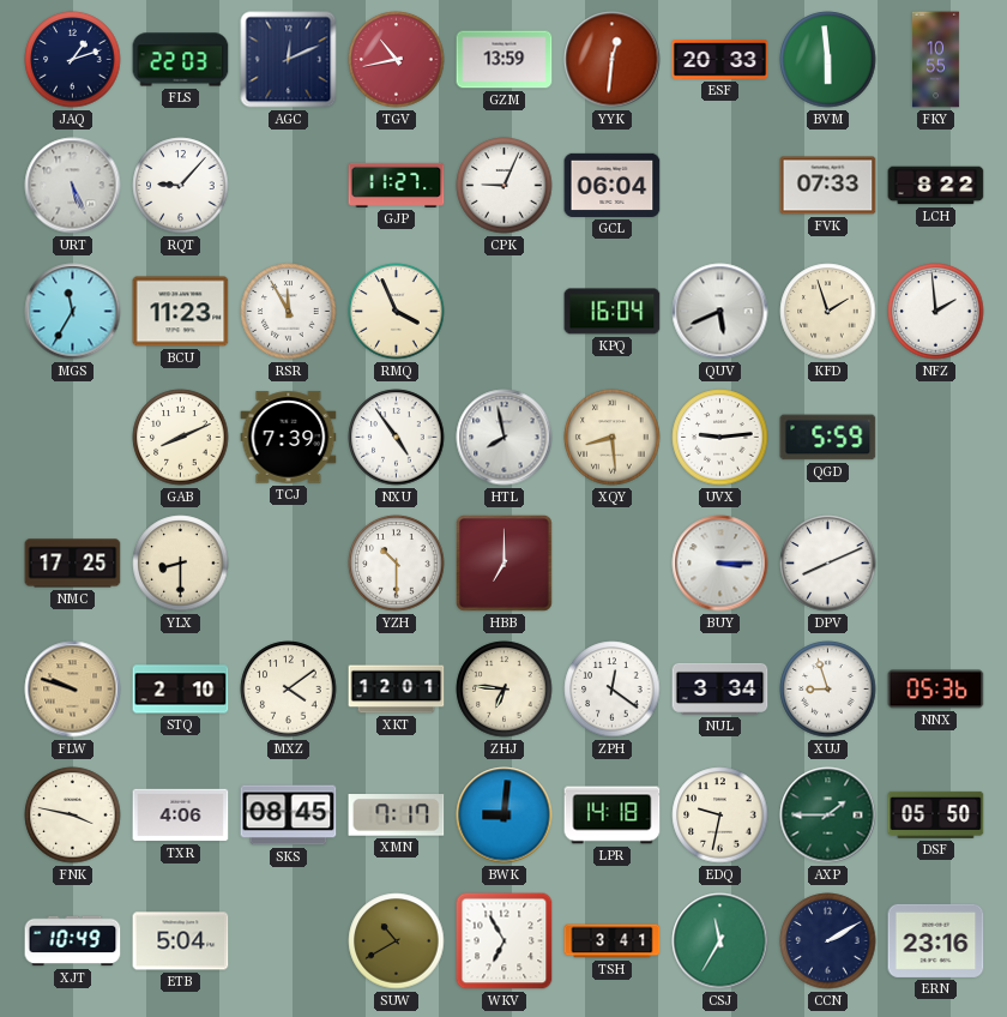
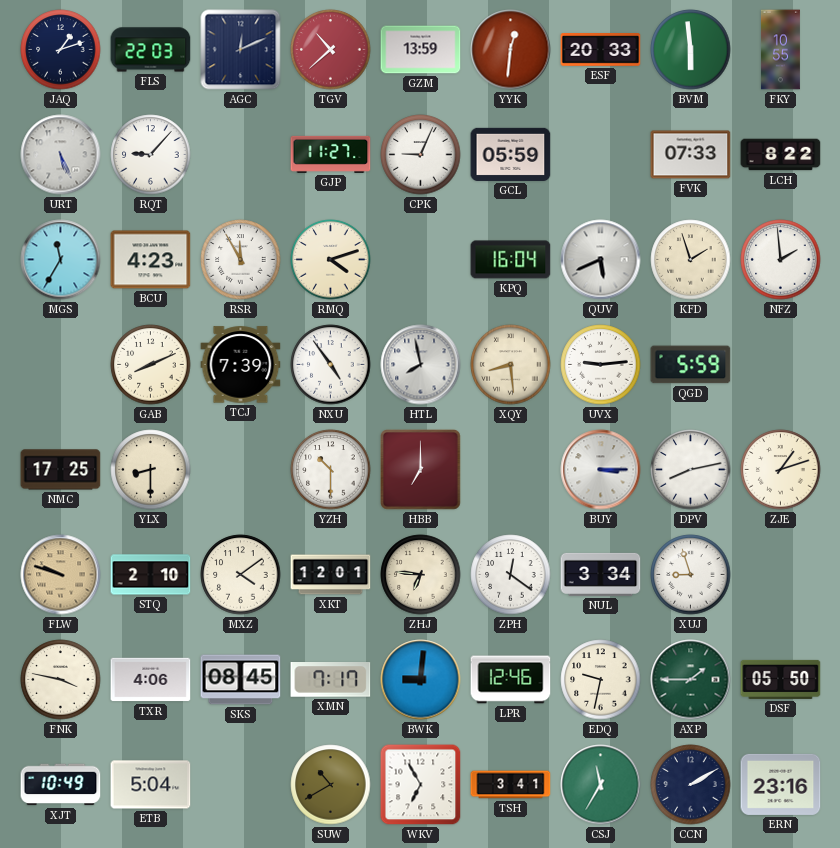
TGV: 10:43 -> 10:38 (331, 50)
GCL: 06:04 -> 05:59 (511, 154)
BCU: 11:23 -> 4:23 (151, 260)
RMQ: 3:56 -> 4:12 (331, 260)
DPV: 8:11 -> 8:13 (691, 470)
ZJE: none -> 1:12 (781, 470)
NNX: 05:36 -> none (936, 690)
LPR: 14:18 -> 12:46 (511, 680)
